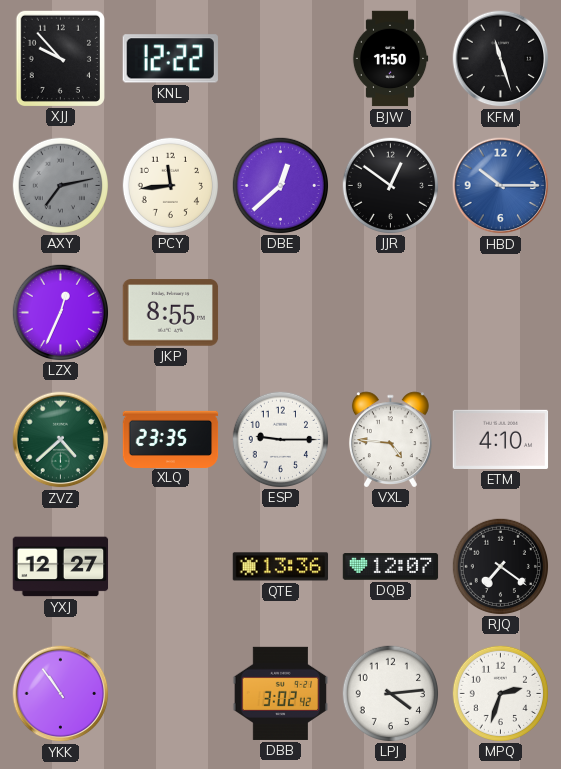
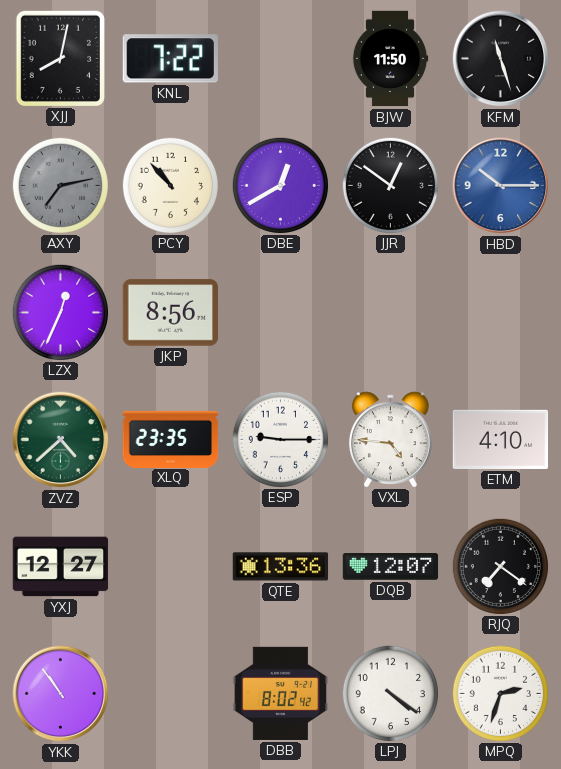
XJJ: 9:53 -> 8:02 (60, 58)
KNL: 12:22 -> 7:22 (170, 59)
PCY: 11:44 -> 10:53 (170, 185)
DBE: 12:38 -> 12:40 (280, 185)
JKP: 8:55 -> 8:56 (171, 313)
DBB: 3:02 -> 8:02 (281, 693)
LPJ: 4:14 -> 4:21 (390, 693)
